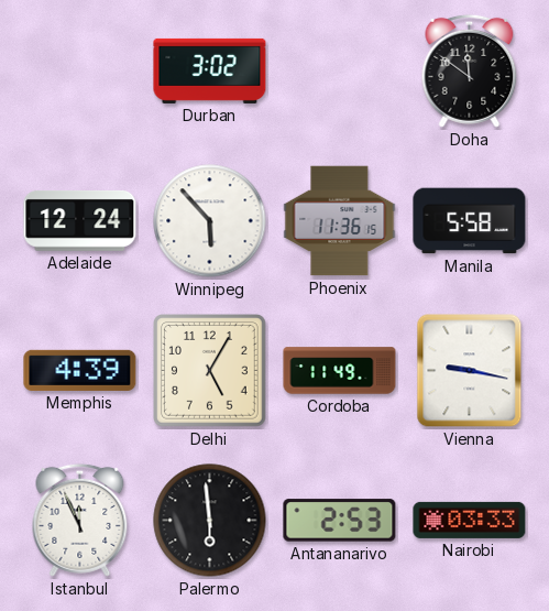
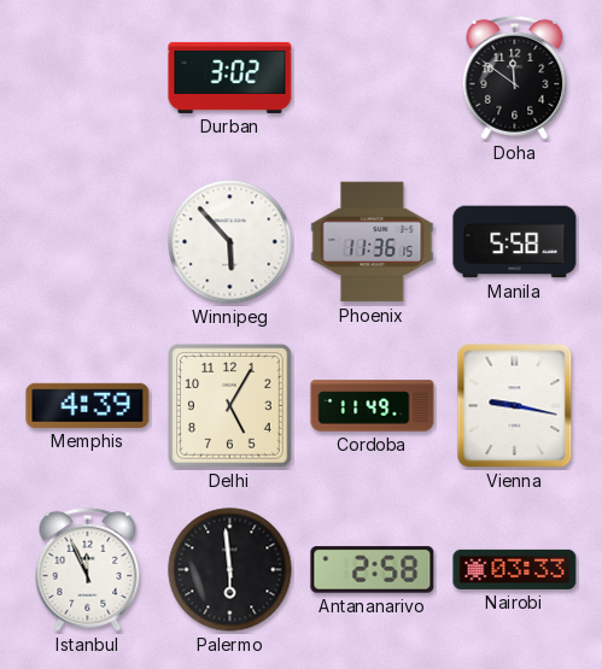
Adelaide: 12:24 -> none (80, 220)
Antananarivo: 2:53 -> 2:58 (373, 570)
